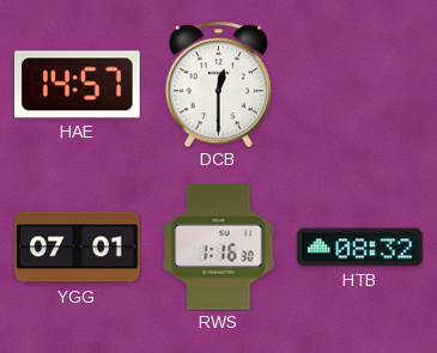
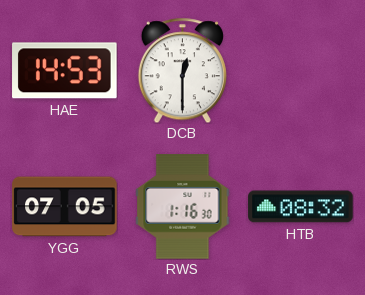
HAE: 14:57 -> 14:53 (65, 71)
YGG: 07:01 -> 07:05 (65, 207)
